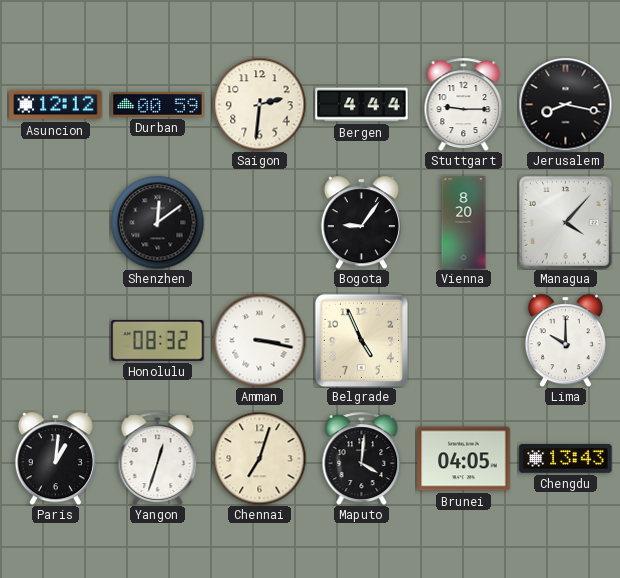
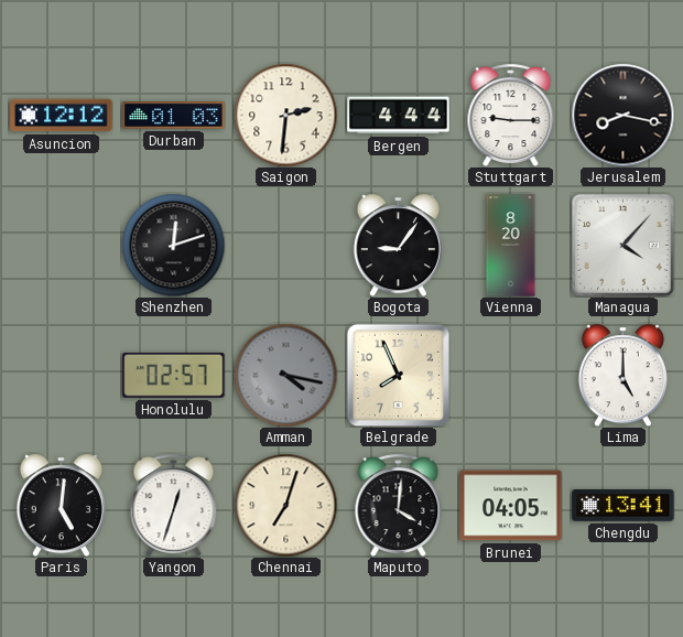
Durban: 00:59 -> 01:03 (174, 116)
Shenzhen: 12:09 -> 12:12 (173, 245)
Honolulu: 08:32 -> 02:57 (174, 375)
Amman: 3:17 -> 4:17 (285, 375)
Amman dial: white -> grey (285, 375)
Belgrade: 4:56 -> 7:56 (398, 375)
Lima: 10:00 -> 5:00 (622, 375)
Paris: 1:01 -> 5:01 (61, 505)
Chengdu: 13:43 -> 13:41 (624, 506)
